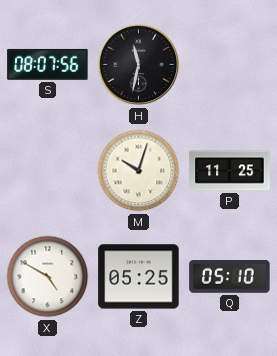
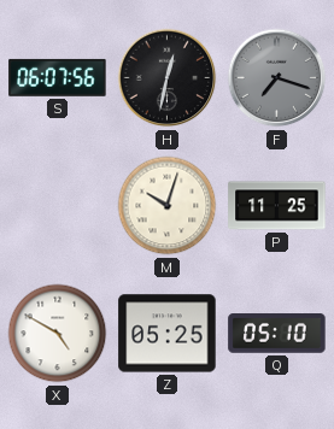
S: 08:07 -> 06:07 (58, 77)
H: 11:32 -> 12:32 (168, 78)
F: none -> 7:18 (277, 78)
